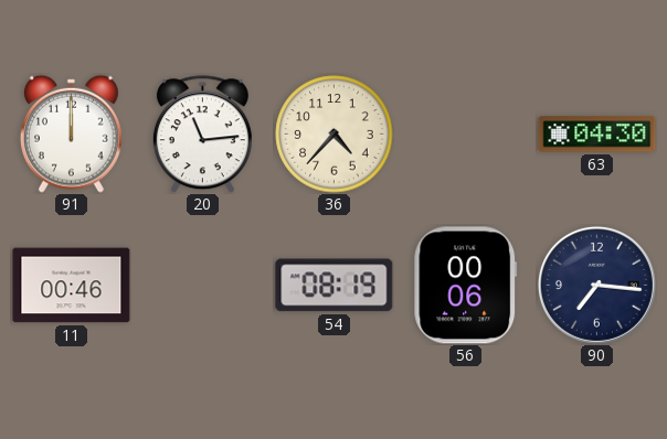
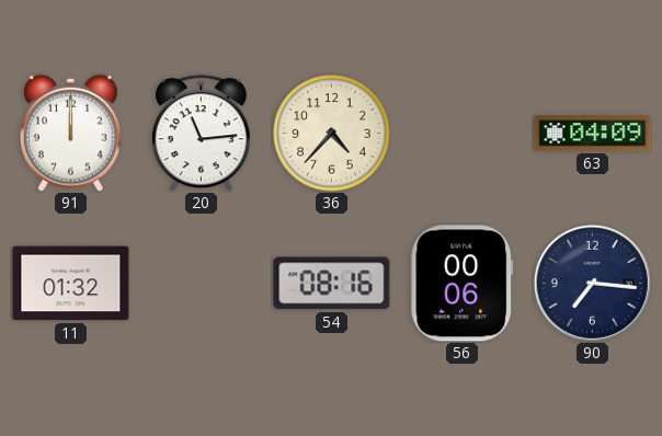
63: 04:30 -> 04:09 (593, 134)
11: 00:46 -> 01:32 (71, 284)
54: 08:19 -> 08:16 (332, 284)
